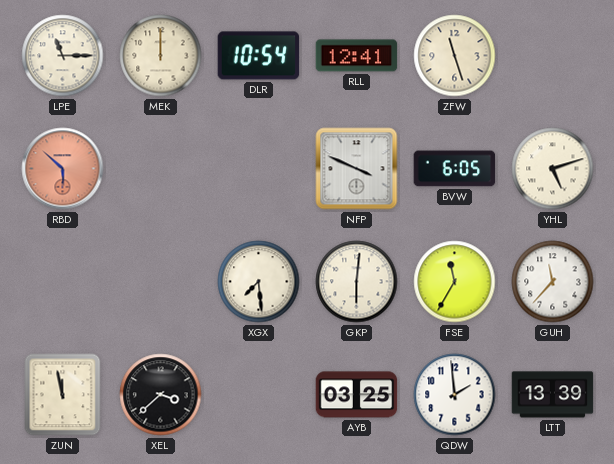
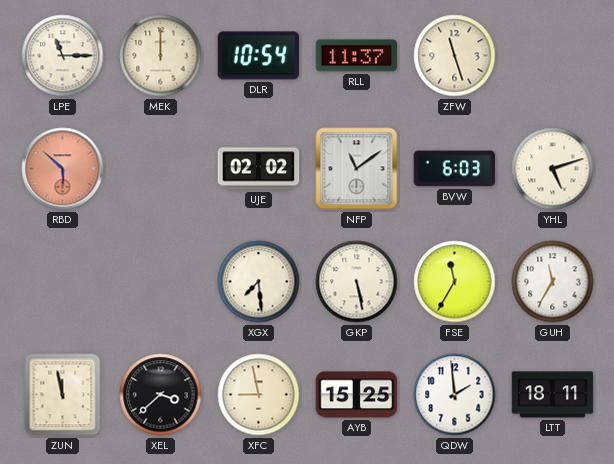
RLL: 12:41 -> 11:37 (357, 56)
UJE: none -> 02:02 (259, 169)
NFP: 3:49 -> 11:09 (357, 169)
BVW: 6:05 -> 6:03 (455, 169)
GKP: 6:01 -> 5:28 (357, 282)
GUH: 11:37 -> 11:35 (553, 282)
XFC: none -> 8:58 (259, 395)
AYB: 03:25 -> 15:25 (357, 395)
LTT: 13:39 -> 18:11 (553, 395)
